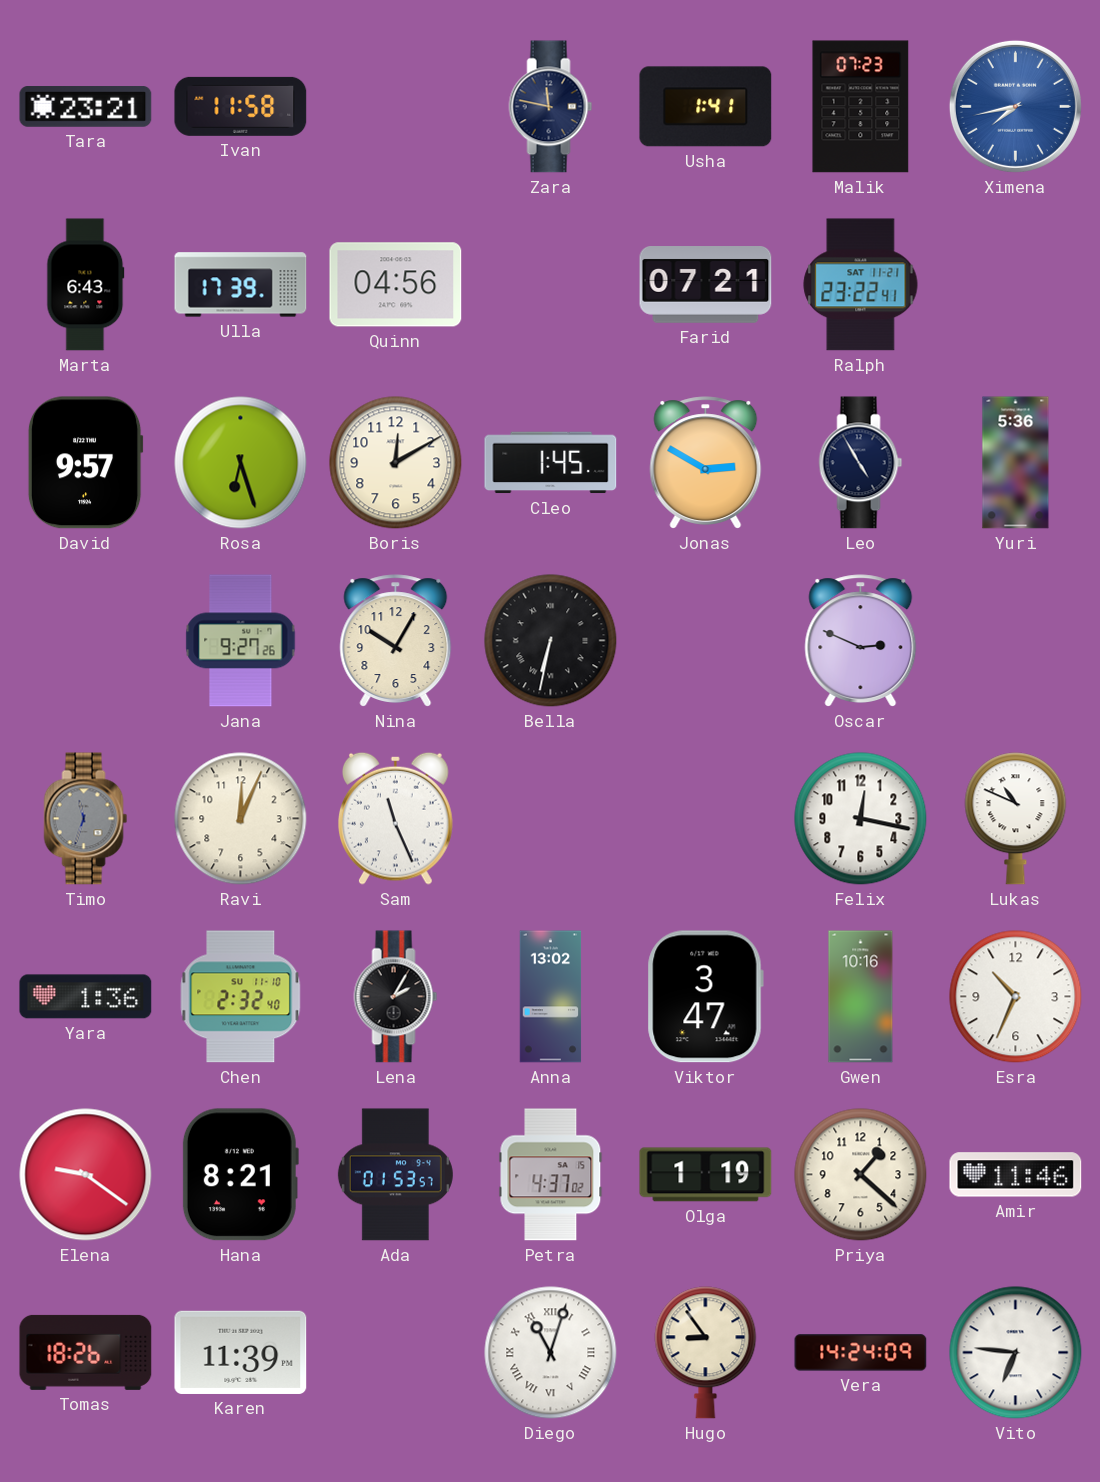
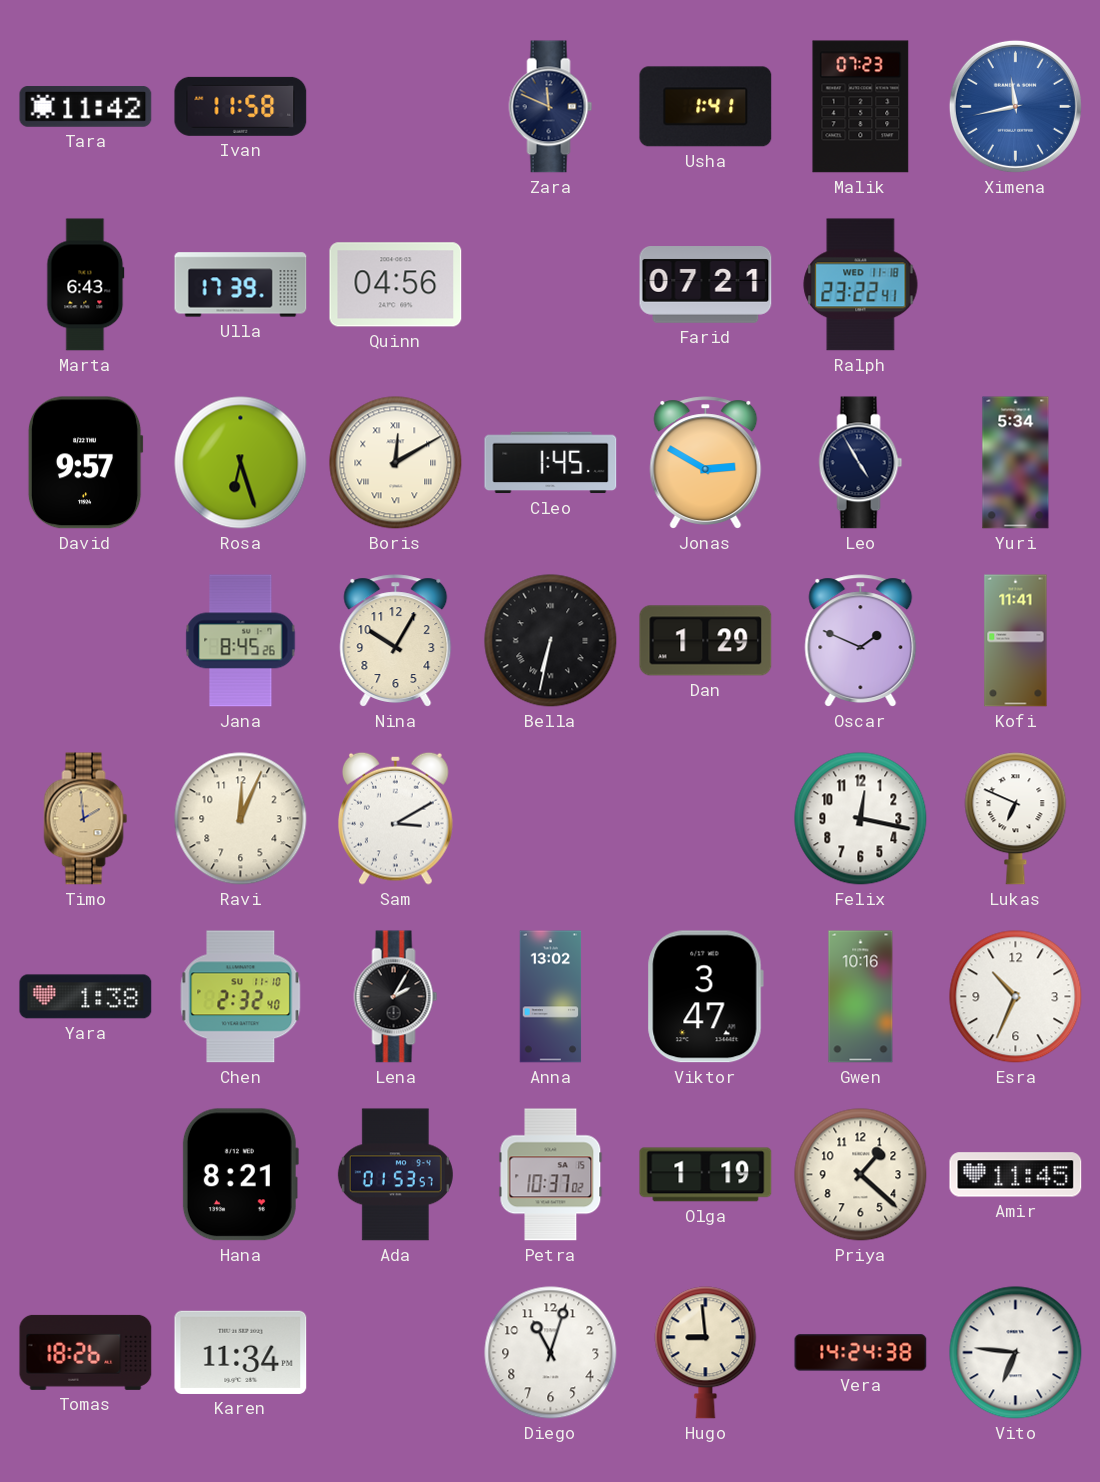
Tara: 23:21 -> 11:42 (86, 107)
Zara: 11:47 -> 11:49 (551, 107)
Ximena: 7:43 -> 11:43 (1015, 106)
Ralph date: SAT 11-21 -> WED 11-18 (861, 285)
Boris numerals: Arabic -> Roman (396, 463)
Yuri: 5:36 -> 5:34 (1016, 463)
Jana: 9:27 -> 8:45 (241, 641)
Dan: none -> 1:29 (706, 641)
Oscar: 2:49 -> 1:49 (861, 641)
Kofi: none -> 11:41 (1016, 641)
Timo: 11:33 -> 1:59 (86, 819)
Timo dial: grey -> champagne (86, 819)
Sam: 11:26 -> 3:10 (396, 818)
Lukas: 10:49 -> 6:49 (1016, 819)
Yara: 1:36 -> 1:38 (86, 997)
Elena: 9:21 -> none (86, 1175)
Petra: 4:37 -> 10:37 (551, 1175)
Amir: 11:46 -> 11:45 (1016, 1175)
Karen: 11:39 -> 11:34 (241, 1352)
Diego numerals: Roman -> Arabic (551, 1353)
Hugo: 8:54 -> 8:59 (706, 1353)
Vera: 14:24:09 -> 14:24:38 (861, 1353)
